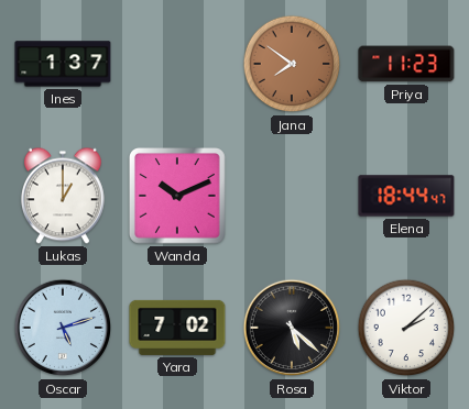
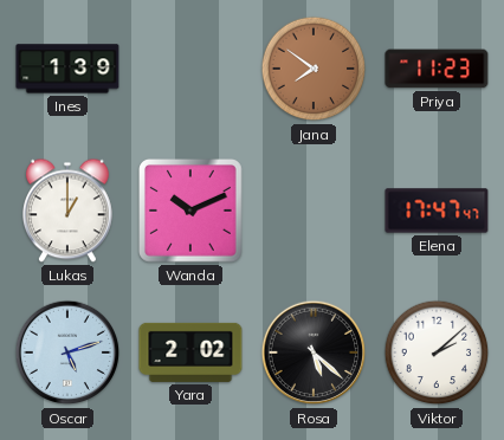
Ines: 1:37 -> 1:39 (67, 69)
Elena: 18:44 -> 17:47 (437, 211)
Yara: 7:02 -> 2:02 (190, 352)
